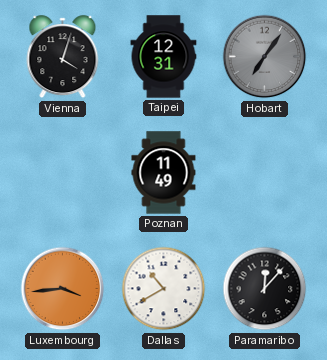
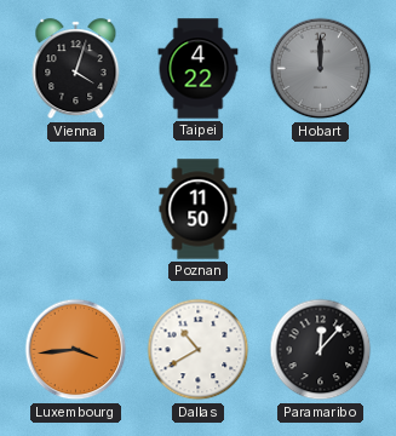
Taipei: 12:31 -> 4:22 (199, 69)
Hobart: 7:06 -> 12:00 (321, 69)
Poznan: 11:49 -> 11:50 (199, 210)
